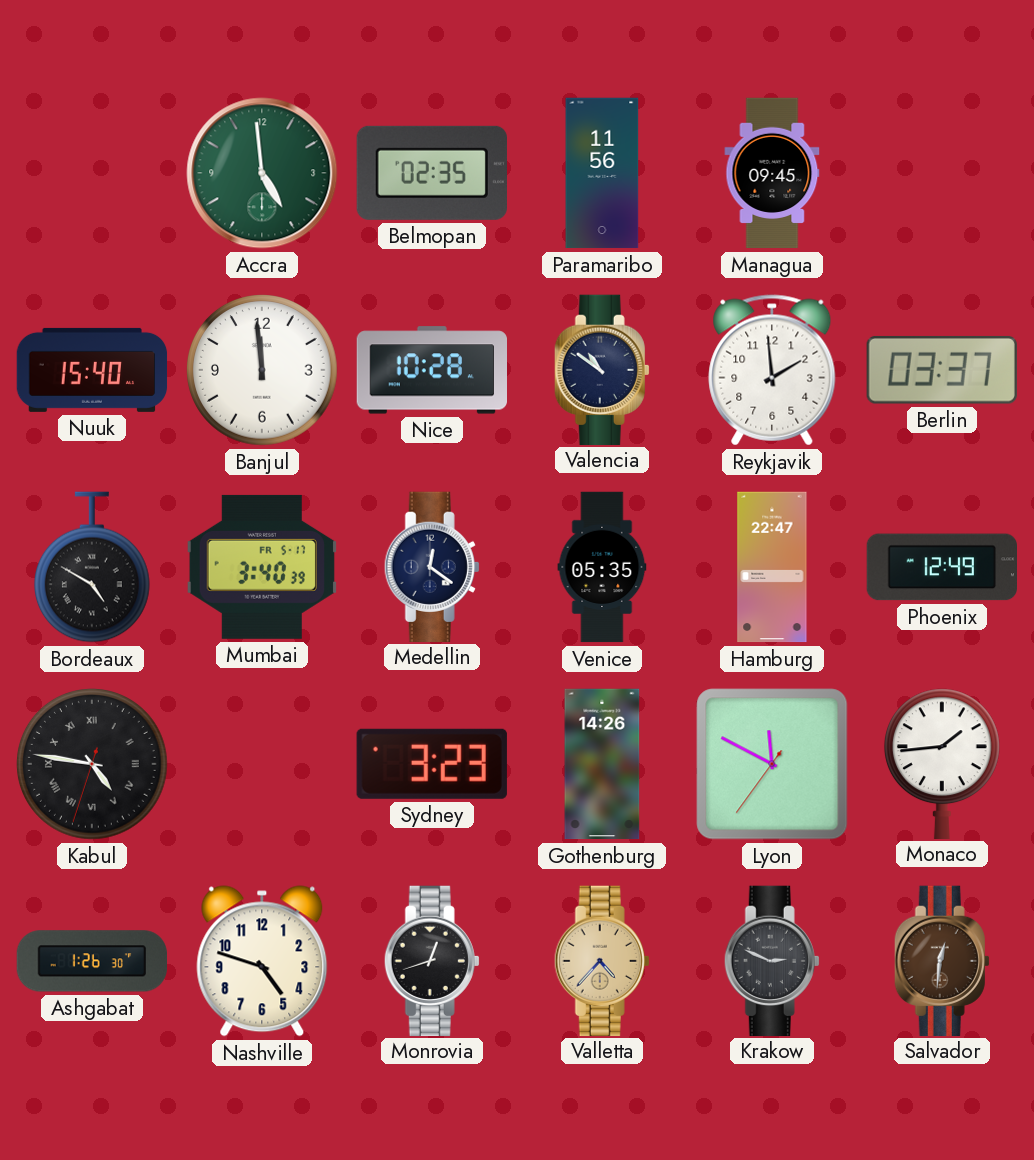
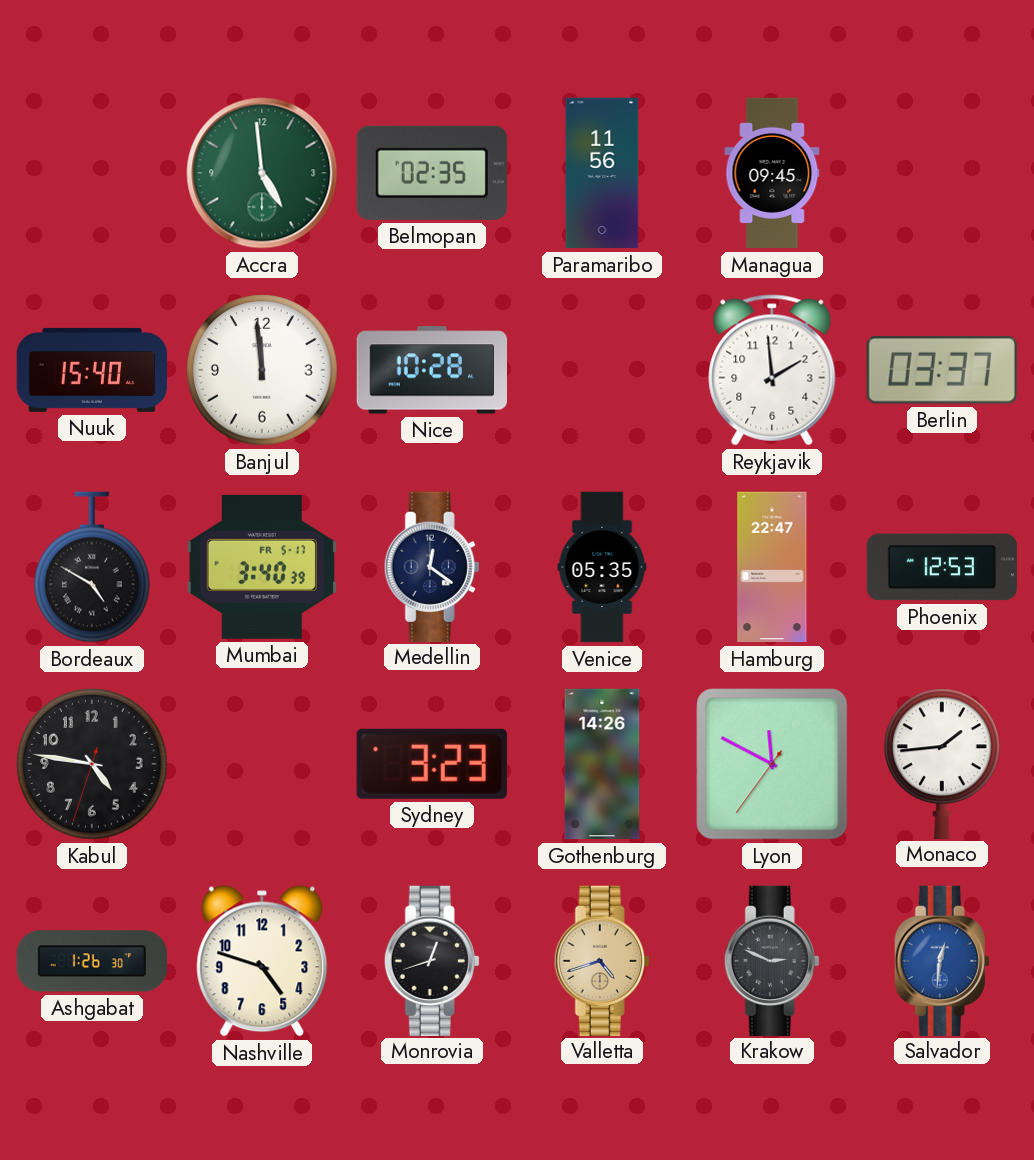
Valencia: 10:51 -> none (602, 369)
Phoenix: 12:49 -> 12:53 (941, 567)
Kabul numerals: Roman -> Arabic (93, 765)
Valletta: 4:37 -> 4:42 (602, 960)
Salvador dial: brown -> blue (942, 960)
